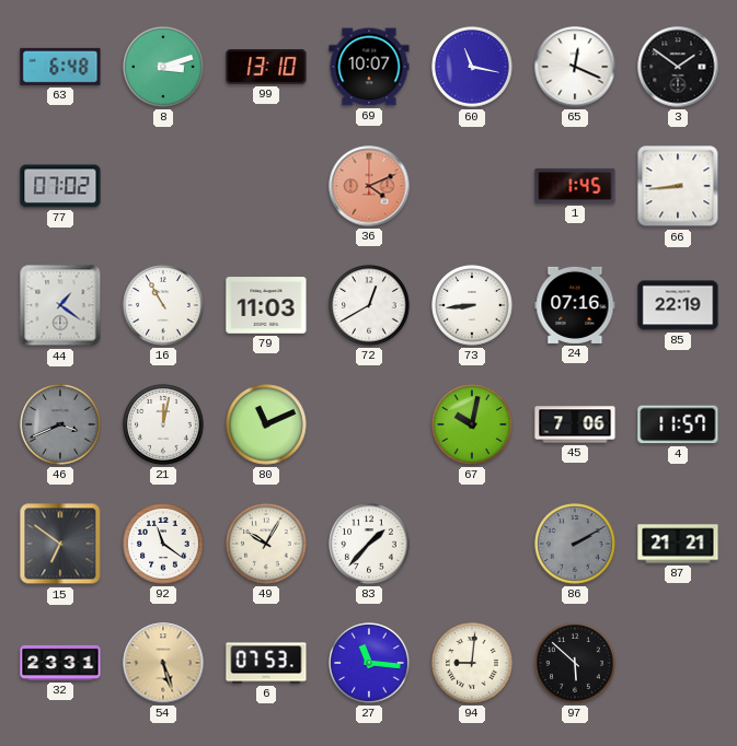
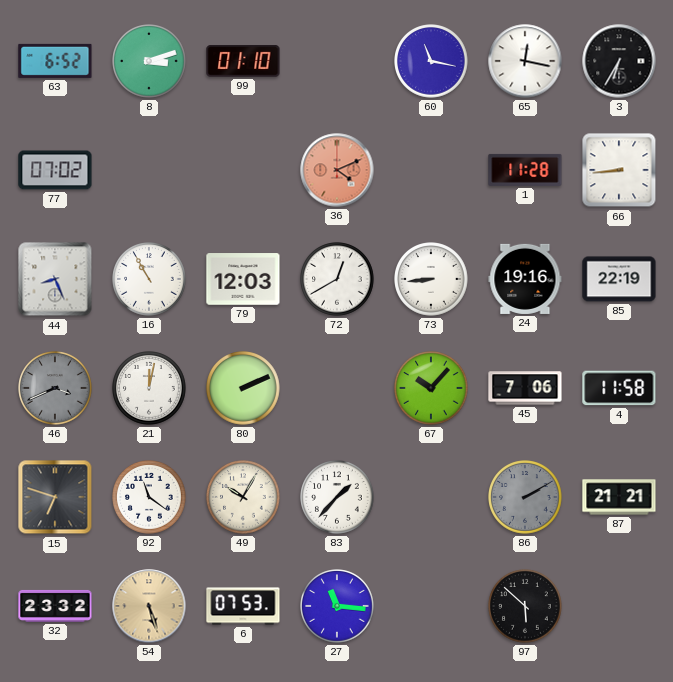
63: 6:48 -> 6:52 (55, 61)
99: 13:10 -> 01:10 (243, 61)
69: 10:07 -> none (369, 67)
65: 12:19 -> 12:17 (525, 61)
3: 1:51 -> 6:35 (619, 61)
1: 1:45 -> 11:28 (525, 170)
44: 1:21 -> 8:26 (55, 279)
79: 11:03 -> 12:03 (243, 279)
24: 07:16 -> 19:16 (525, 279)
80: 11:11 -> 2:11 (243, 388)
67: 10:02 -> 10:07 (431, 388)
4: 11:57 -> 11:58 (619, 388)
15: 6:51 -> 6:48 (55, 497)
32: 23:31 -> 23:32 (55, 606)
94: 9:01 -> none (472, 663)
